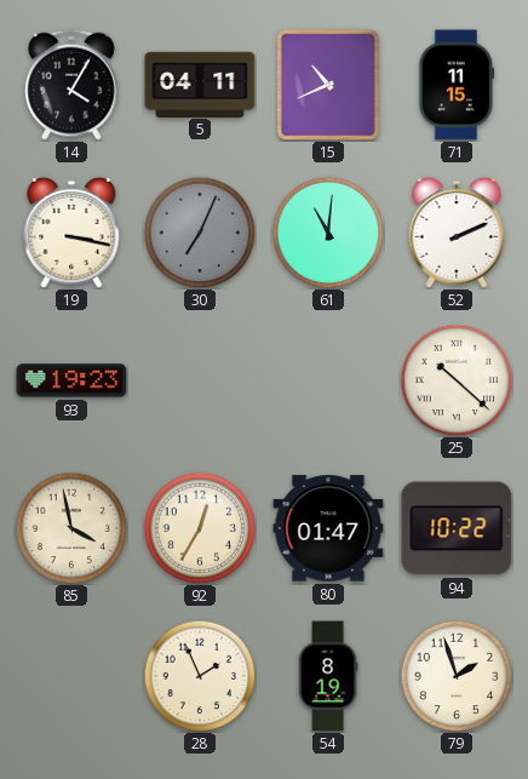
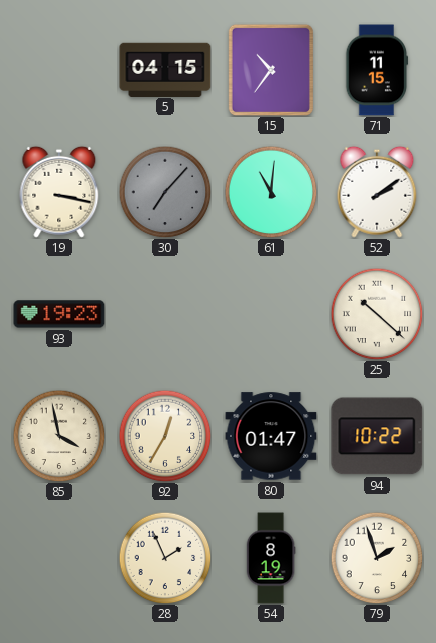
14: 4:05 -> none (71, 85)
5: 04:11 -> 04:15 (165, 69)
15: 10:41 -> 10:36 (271, 70)
30: 7:04 -> 7:07 (165, 192)
52: 2:11 -> 2:09 (377, 192)
